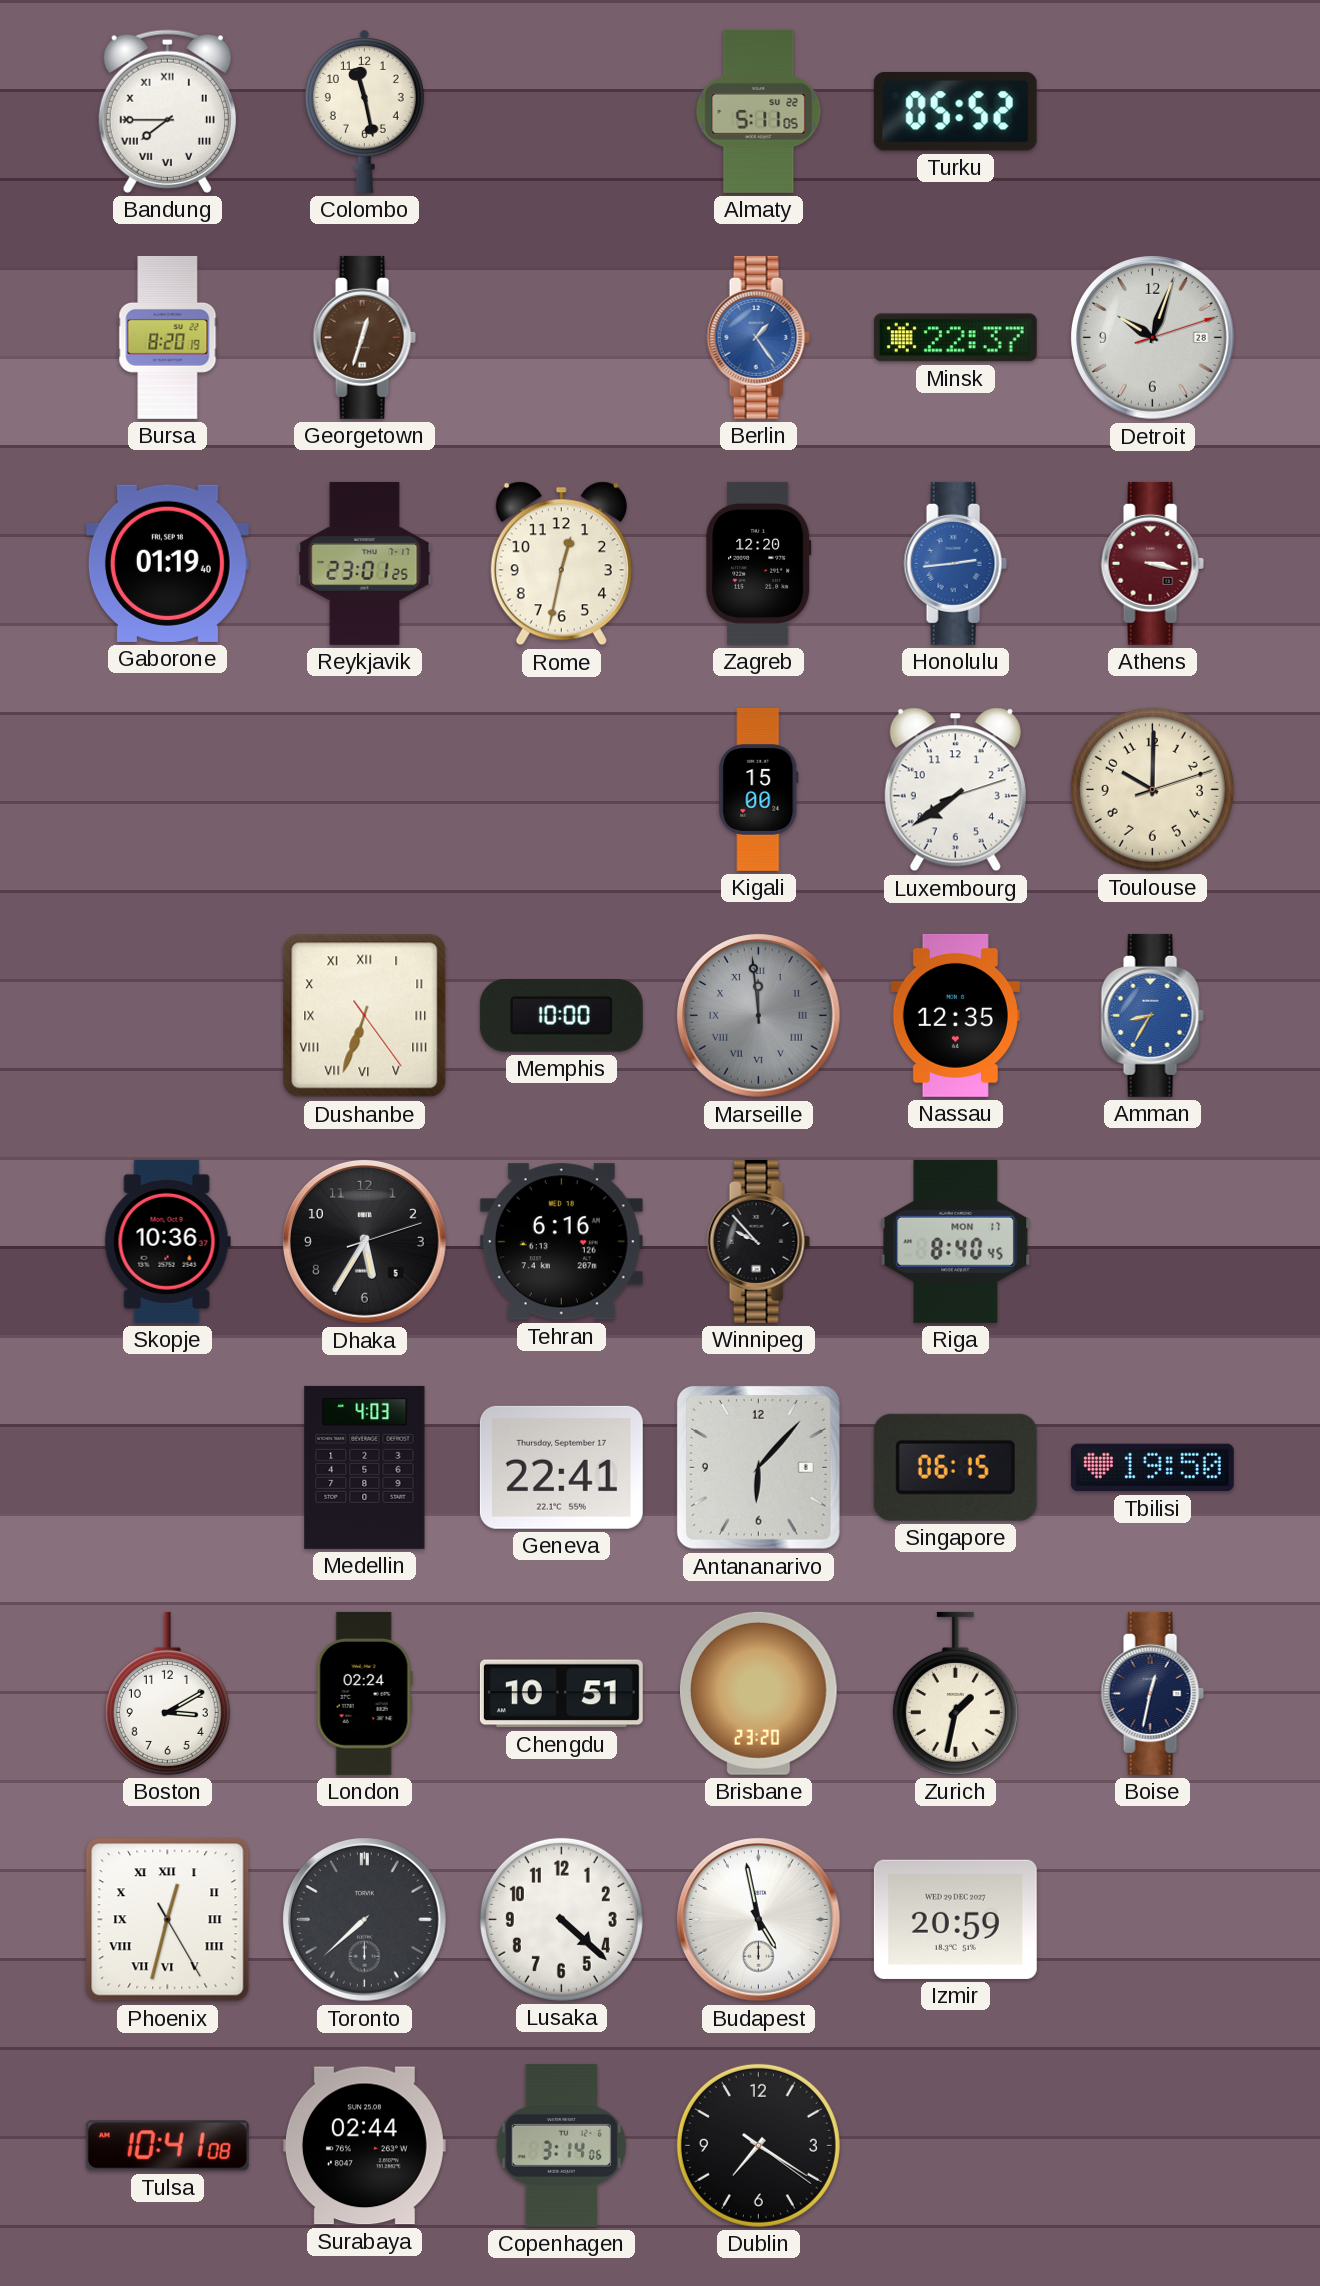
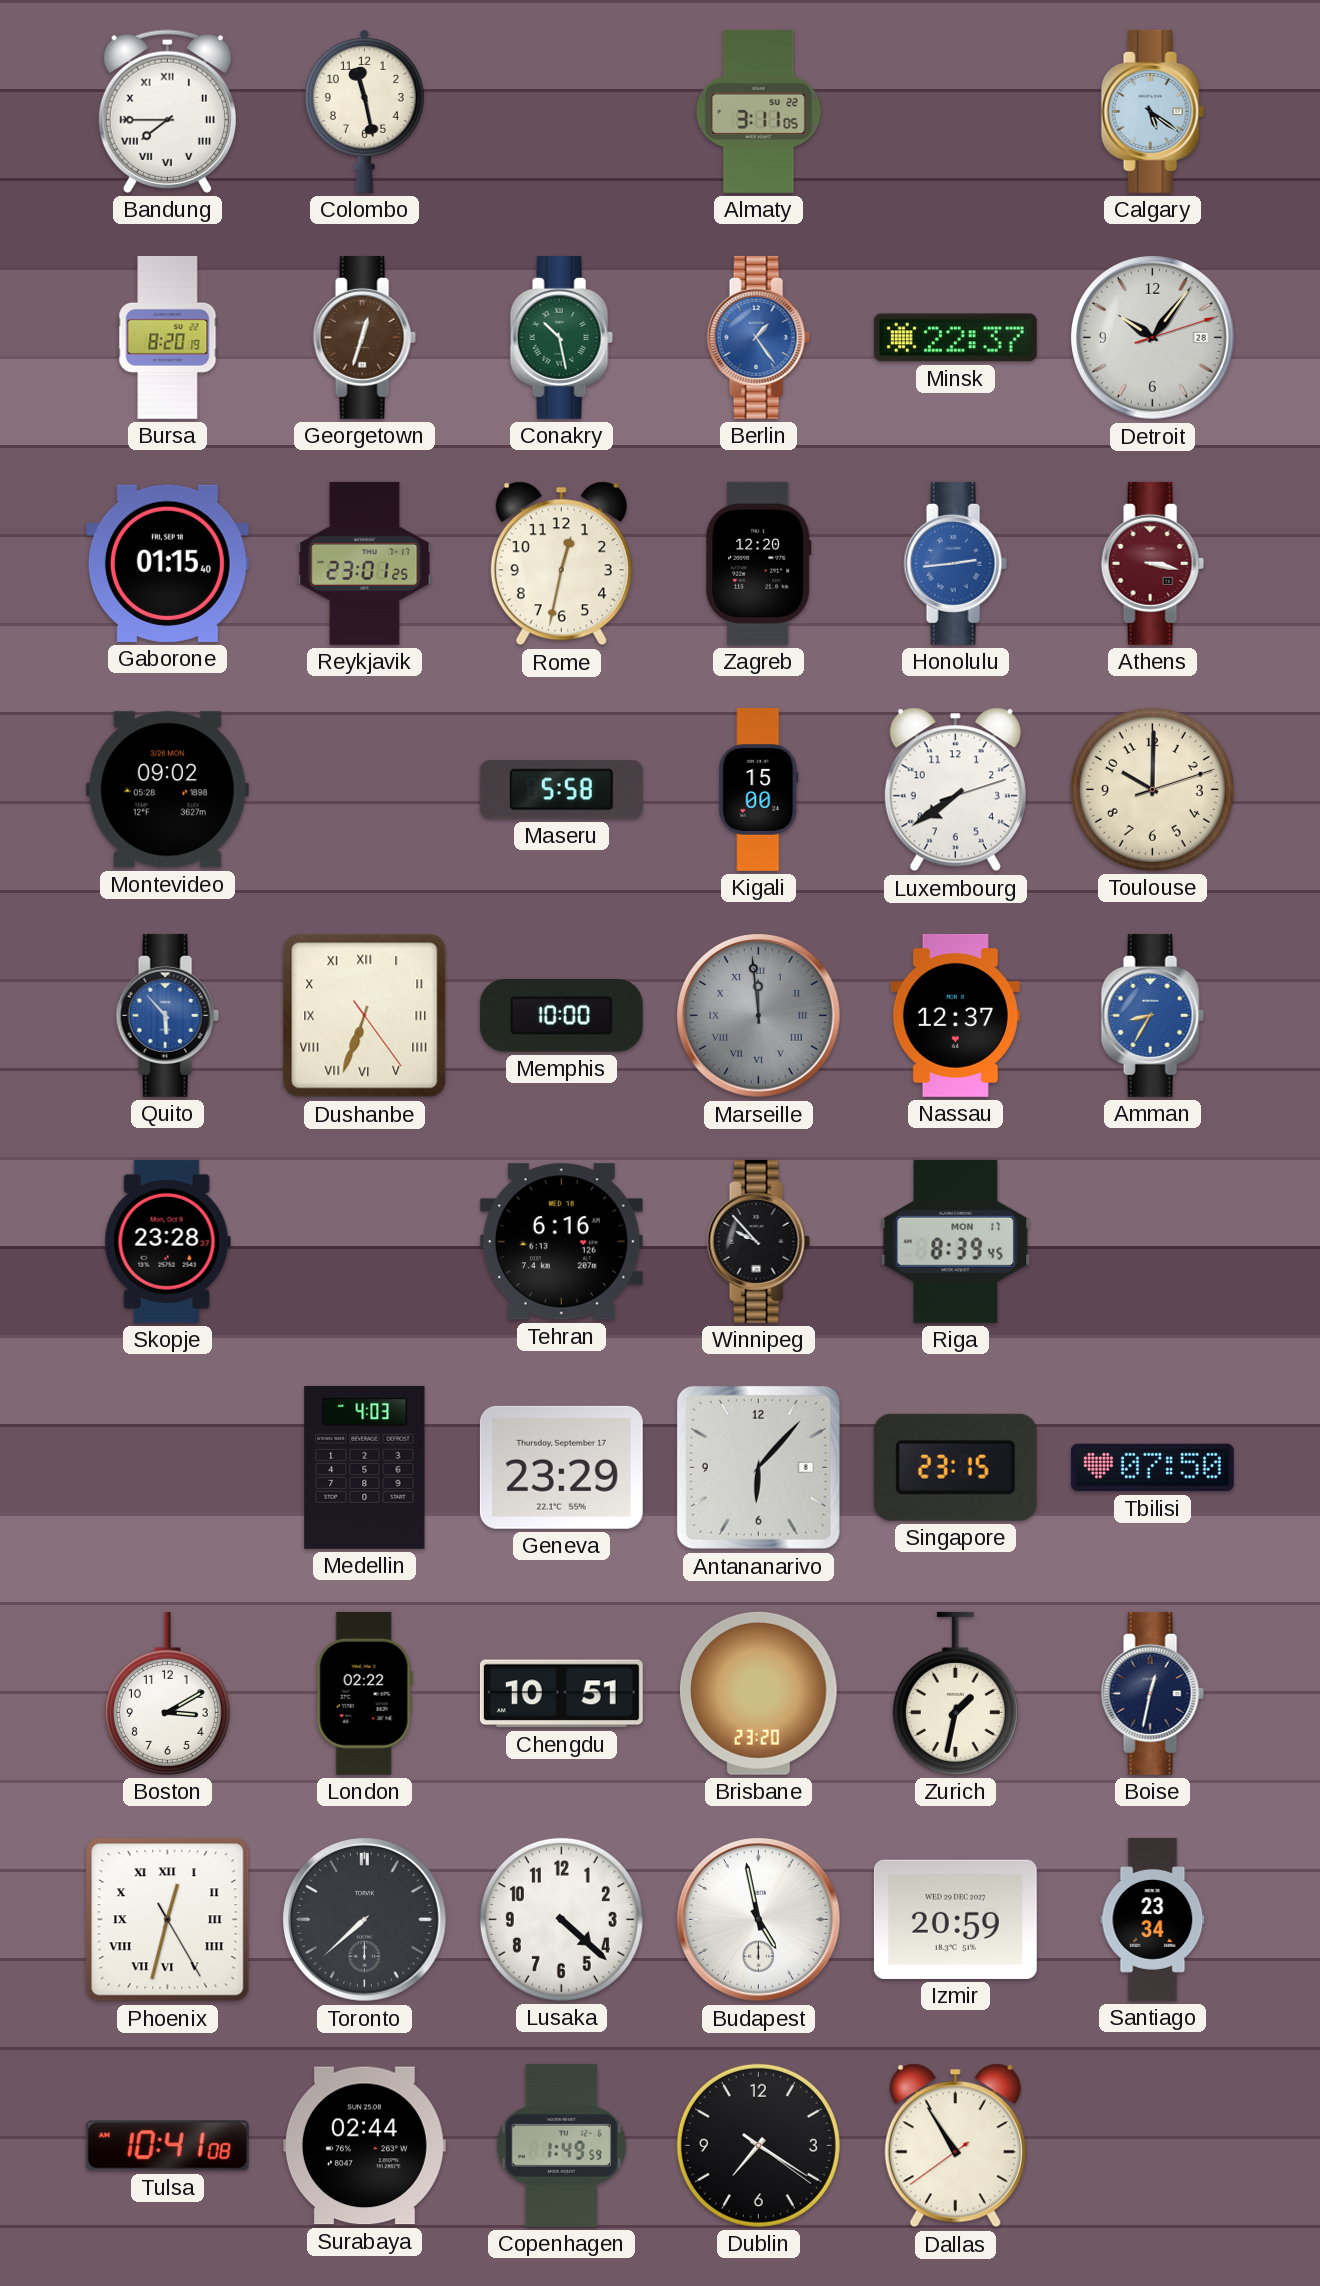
Almaty: 5:11 -> 3:11 (759, 111)
Turku: 05:52 -> none (955, 111)
Calgary: none -> 5:21 (1152, 111)
Conakry: none -> 10:28 (561, 337)
Detroit: 10:03 -> 10:06 (1153, 338)
Gaborone: 01:19 -> 01:15 (167, 563)
Montevideo: none -> 09:02 (167, 790)
Maseru: none -> 5:58 (561, 790)
Quito: none -> 5:53 (167, 1015)
Nassau: 12:35 -> 12:37 (955, 1015)
Skopje: 10:36 -> 23:28 (167, 1241)
Dhaka: 5:35 -> none (365, 1242)
Riga: 8:40 -> 8:39 (956, 1241)
Geneva: 22:41 -> 23:29 (561, 1467)
Singapore: 06:15 -> 23:15 (955, 1467)
Tbilisi: 19:50 -> 07:50 (1152, 1468)
London: 02:24 -> 02:22 (364, 1693)
Santiago: none -> 23:34 (1153, 1919)
Copenhagen: 3:14 -> 1:49 (562, 2145)
Dallas: none -> 10:54 (955, 2146)
